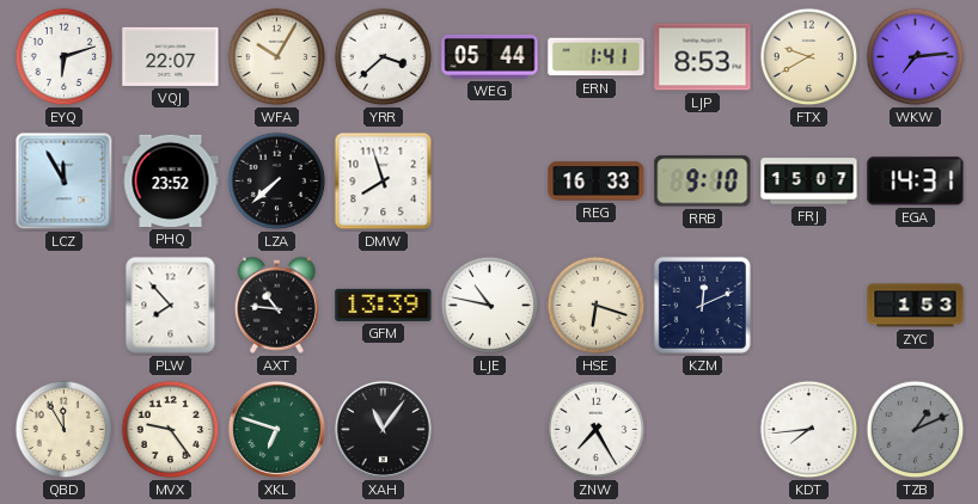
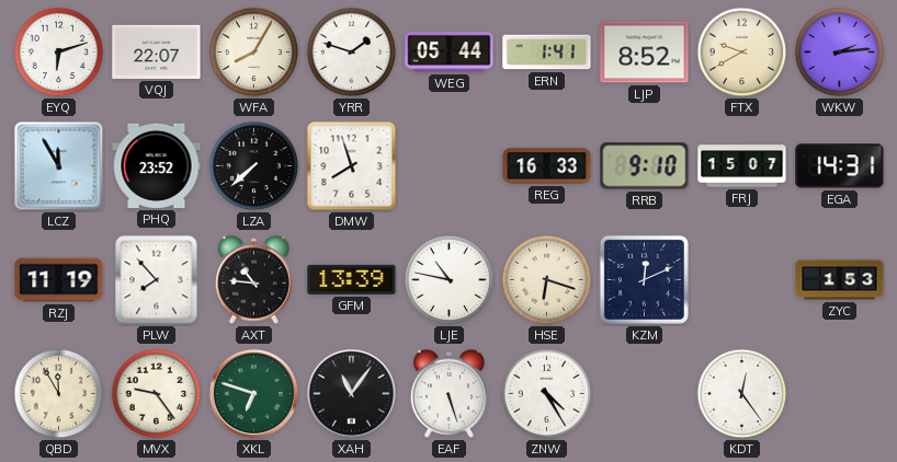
WFA: 10:05 -> 8:05 (254, 53)
YRR: 3:38 -> 1:48 (352, 53)
LJP: 8:53 -> 8:52 (645, 53)
WKW: 7:14 -> 2:14 (840, 53)
RZJ: none -> 11:19 (59, 280)
EAF: none -> 5:27 (449, 393)
ZNW: 7:25 -> 4:25 (547, 394)
KDT: 7:44 -> 12:24 (742, 394)
TZB: 1:11 -> none (916, 430)
